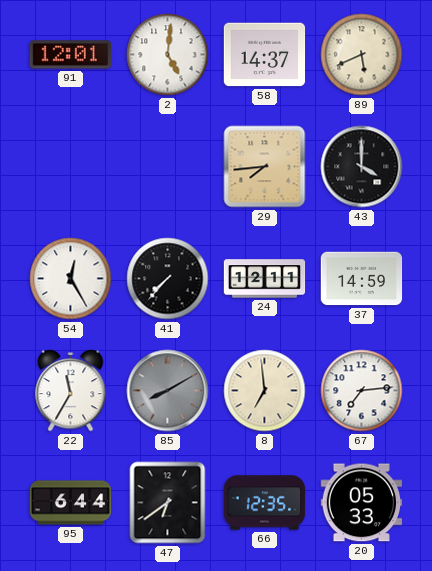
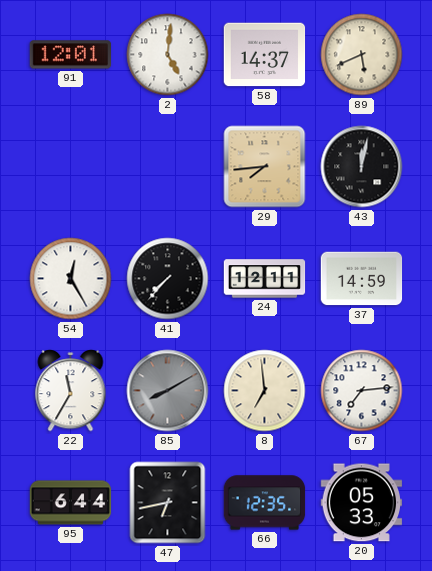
43: 4:00 -> 12:02 (362, 167)
47: 6:39 -> 6:43 (168, 503)
